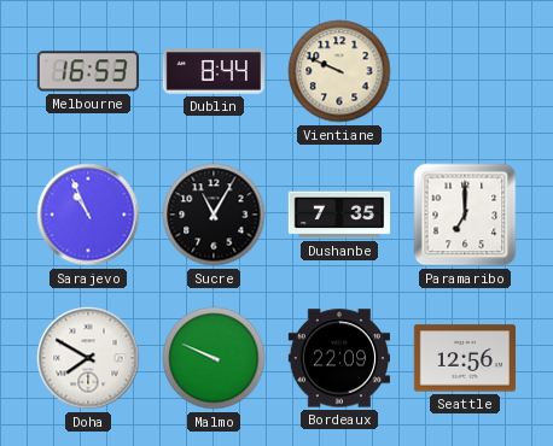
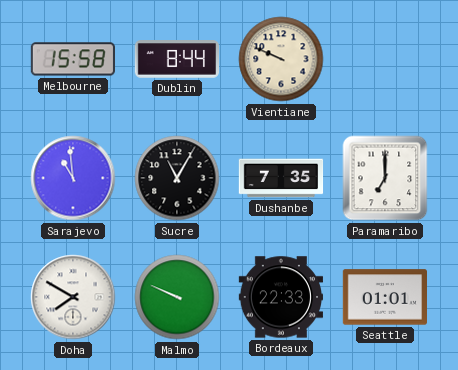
Melbourne: 16:53 -> 15:58 (72, 59)
Sarajevo: 10:56 -> 10:59 (73, 178)
Bordeaux: 22:09 -> 22:33 (280, 297)
Seattle: 12:56 -> 01:01 (384, 297)
